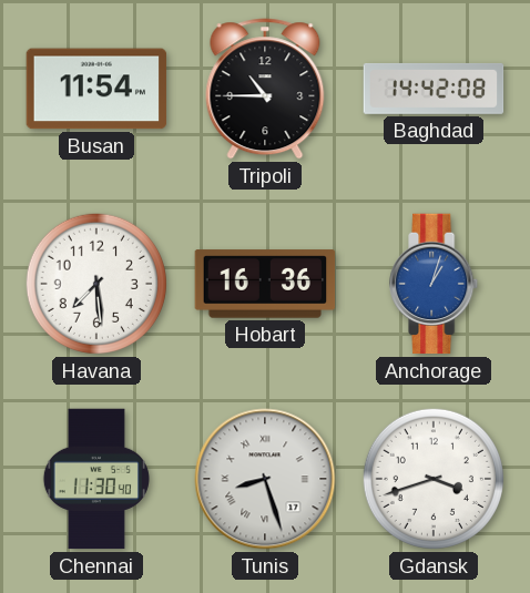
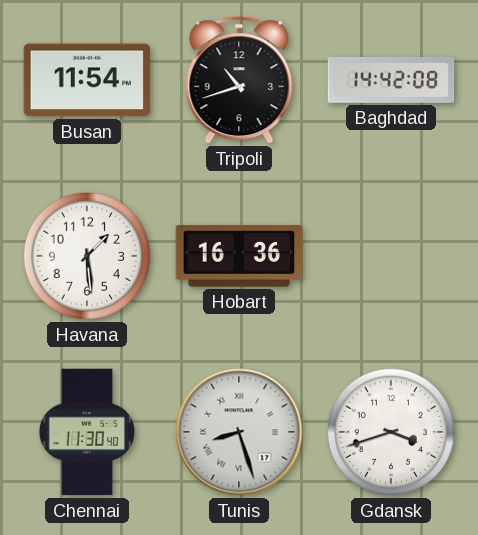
Tripoli: 10:45 -> 10:42 (239, 80)
Havana: 7:29 -> 1:29 (87, 256)
Anchorage: 1:03 -> none (435, 284)
